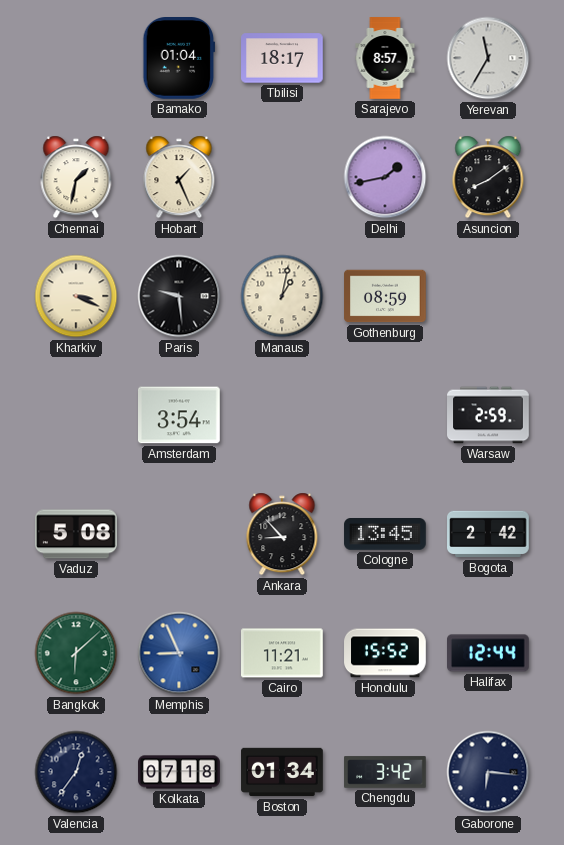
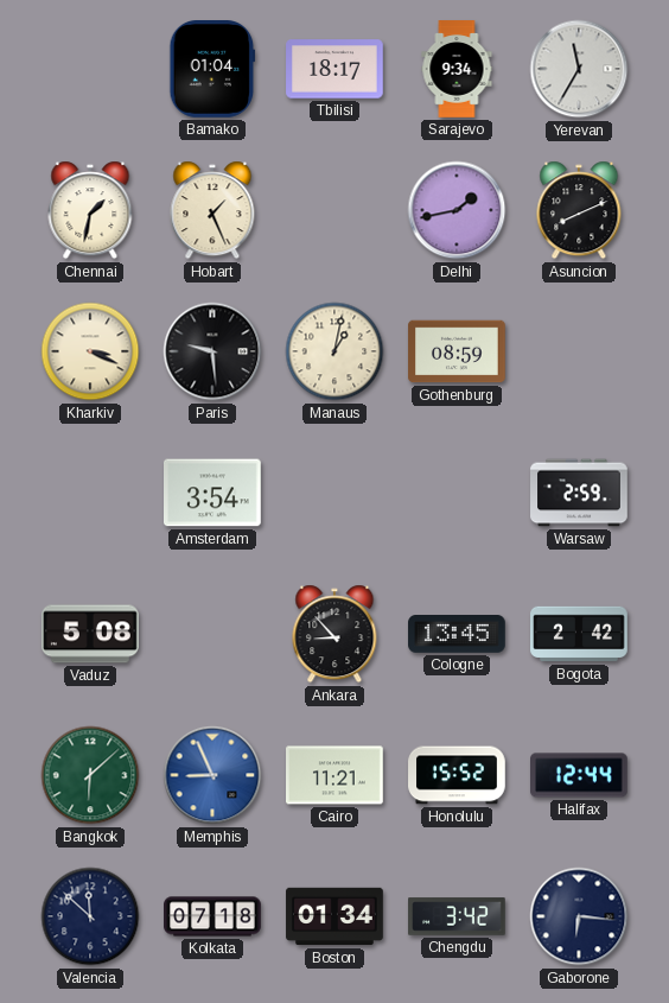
Sarajevo: 8:57 -> 9:34 (457, 69)
Asuncion: 8:09 -> 8:11 (579, 210)
Valencia: 12:36 -> 11:52 (90, 916)
